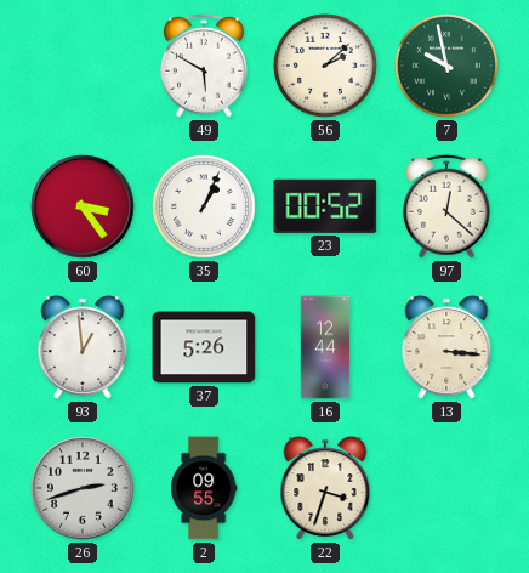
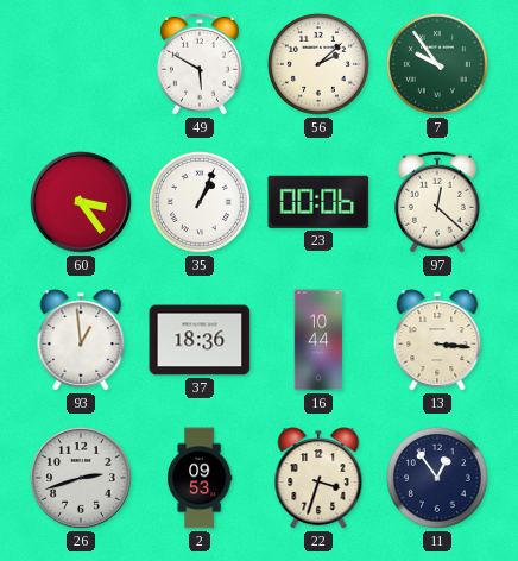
7: 9:58 -> 9:54 (437, 64)
23: 00:52 -> 00:06 (318, 202)
37: 5:26 -> 18:36 (200, 340)
16: 12:44 -> 10:44 (318, 340)
2: 09:55 -> 09:53 (201, 478)
11: none -> 12:54 (437, 478)
